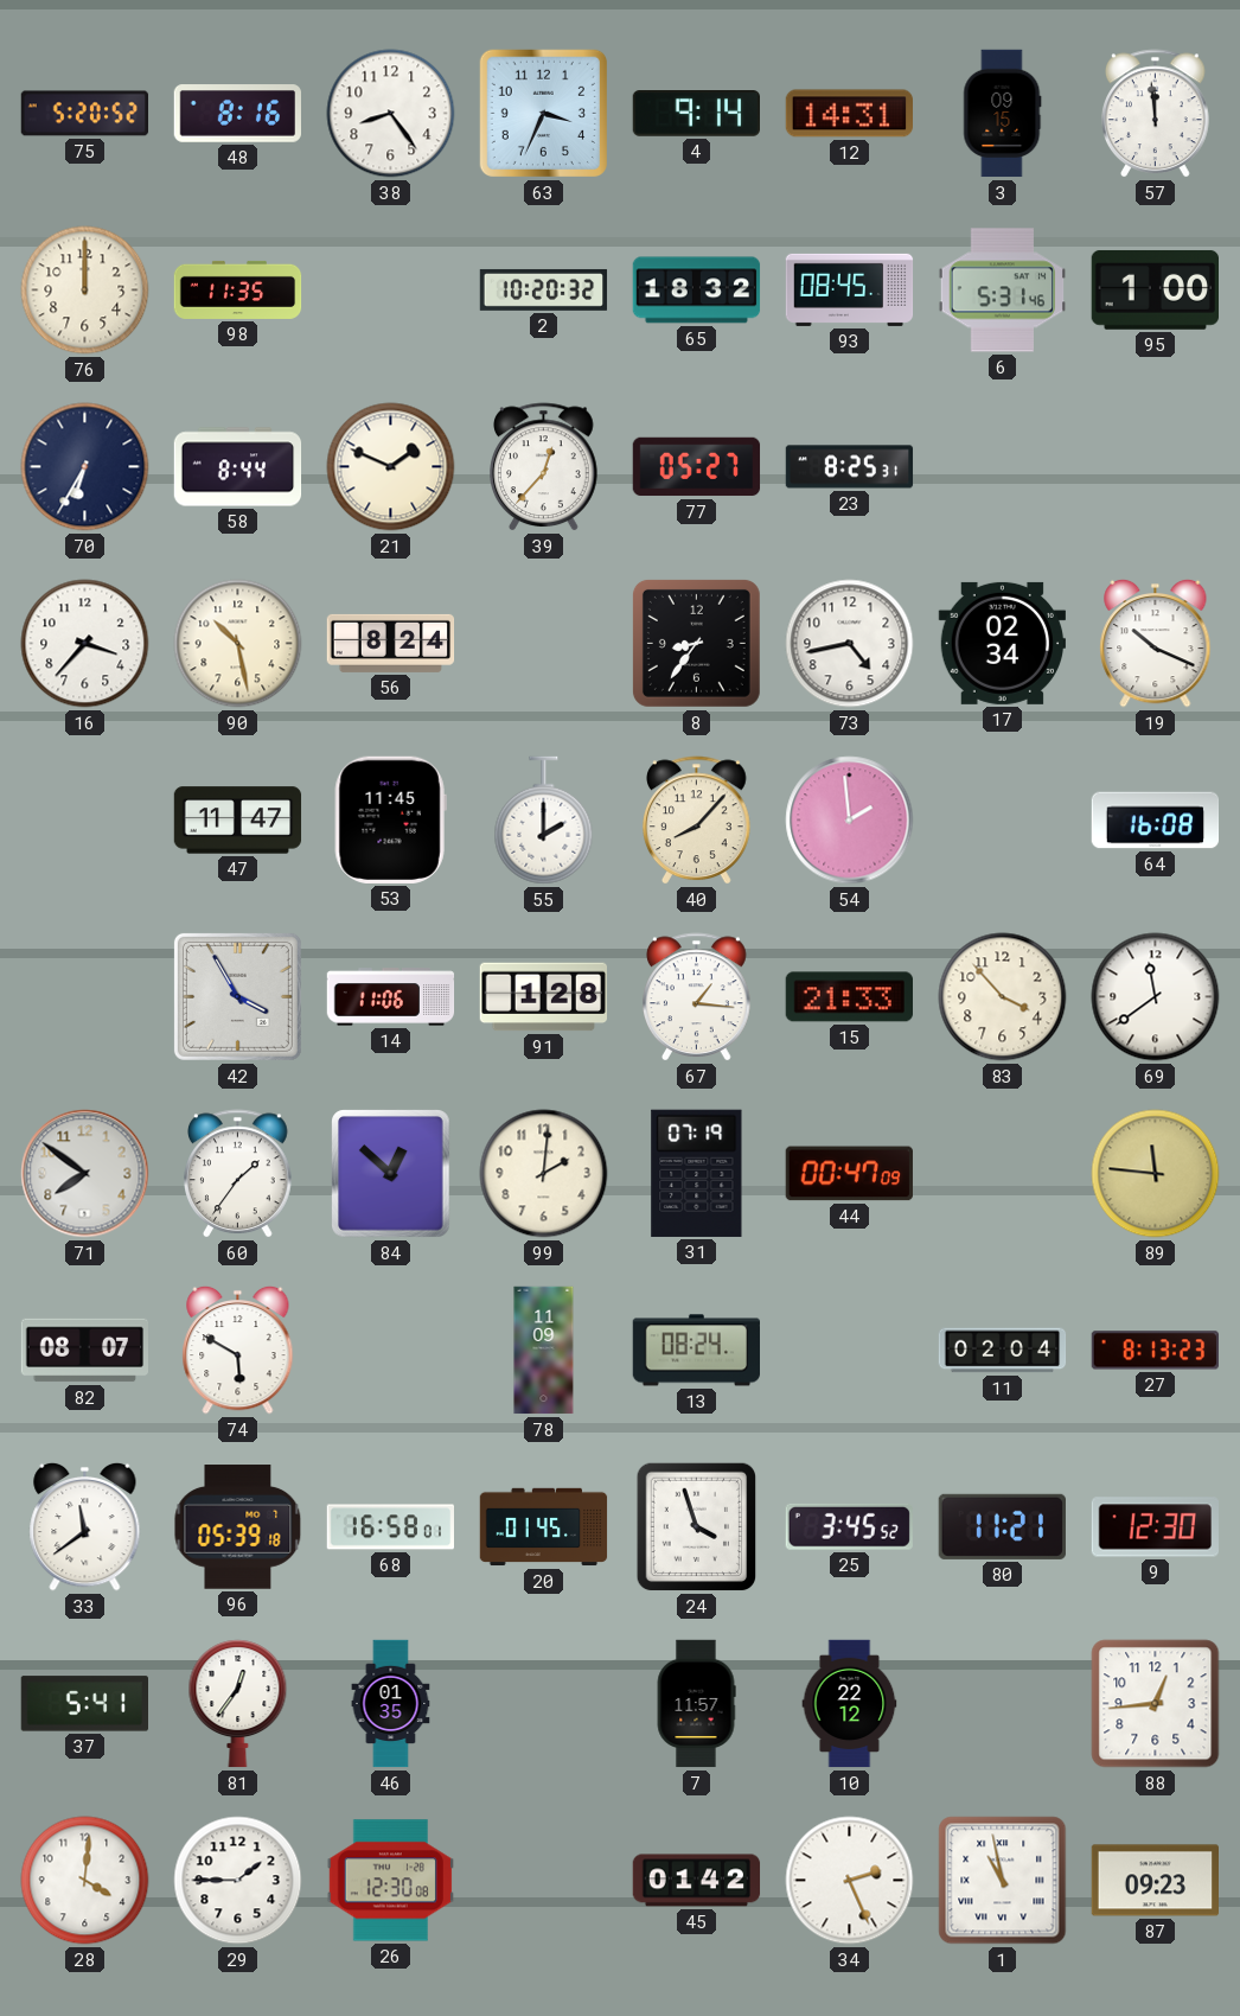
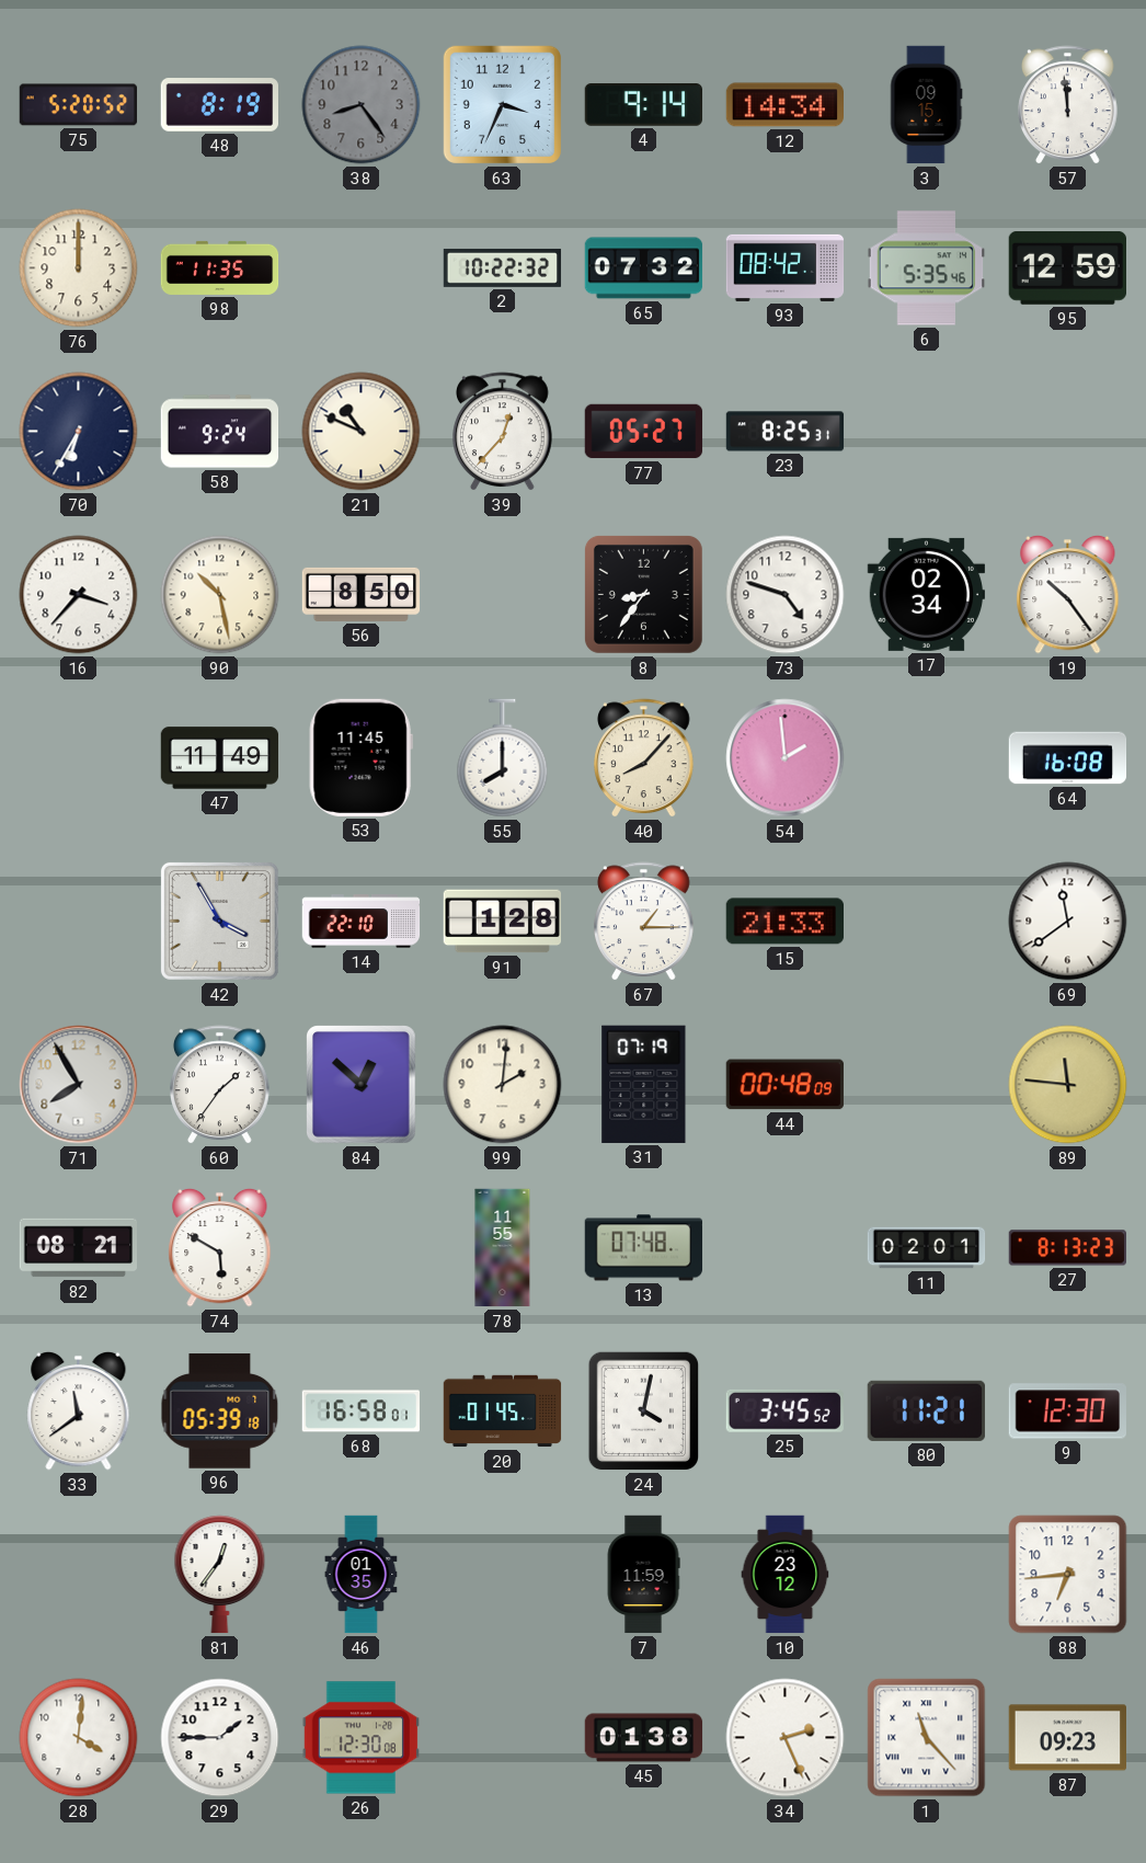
48: 8:16 -> 8:19 (219, 105)
38 dial: white -> grey (362, 105)
12: 14:31 -> 14:34 (784, 105)
2: 10:20 -> 10:22 (503, 267)
65: 18:32 -> 07:32 (644, 268)
93: 08:45 -> 08:42 (786, 267)
6: 5:31 -> 5:35 (926, 268)
95: 1:00 -> 12:59 (1067, 267)
58: 8:44 -> 9:24 (220, 432)
21: 1:49 -> 10:49 (362, 432)
56: 8:24 -> 8:50 (362, 594)
73: 4:43 -> 4:48 (786, 595)
19: 10:19 -> 10:24 (1068, 594)
47: 11:47 -> 11:49 (220, 758)
55: 2:00 -> 8:00 (503, 758)
14: 11:06 -> 22:10 (362, 922)
67: 1:16 -> 1:15 (644, 922)
83: 3:53 -> none (1003, 997)
71: 7:51 -> 7:55 (79, 1085)
44: 00:47 -> 00:48 (784, 1085)
82: 08:07 -> 08:21 (78, 1248)
78: 11:09 -> 11:55 (503, 1248)
13: 08:24 -> 07:48 (643, 1248)
11: 02:04 -> 02:01 (927, 1248)
24: 3:57 -> 4:02 (644, 1411)
37: 5:41 -> none (84, 1704)
7: 11:57 -> 11:59 (643, 1575)
10: 22:12 -> 23:12 (786, 1575)
88: 12:44 -> 6:44 (1068, 1575)
45: 01:42 -> 01:38 (644, 1738)
1: 10:58 -> 11:23 (927, 1738)
